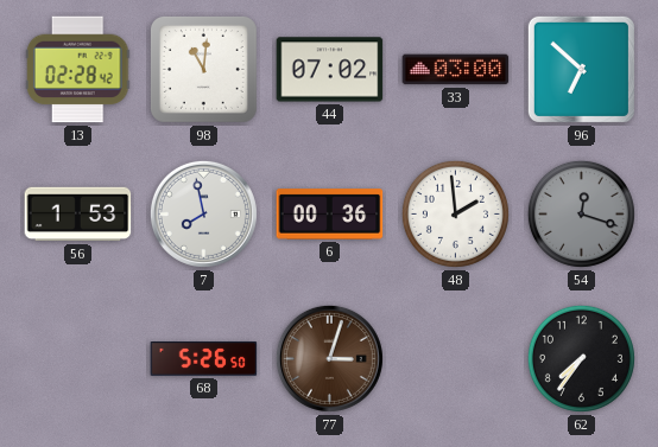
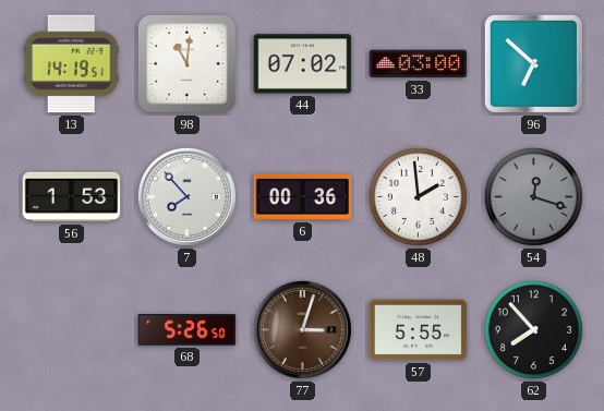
13: 02:28 -> 14:19 (72, 64)
7: 7:58 -> 7:53 (186, 196)
57: none -> 5:55 (419, 330)
62: 7:36 -> 7:53 (533, 329)
